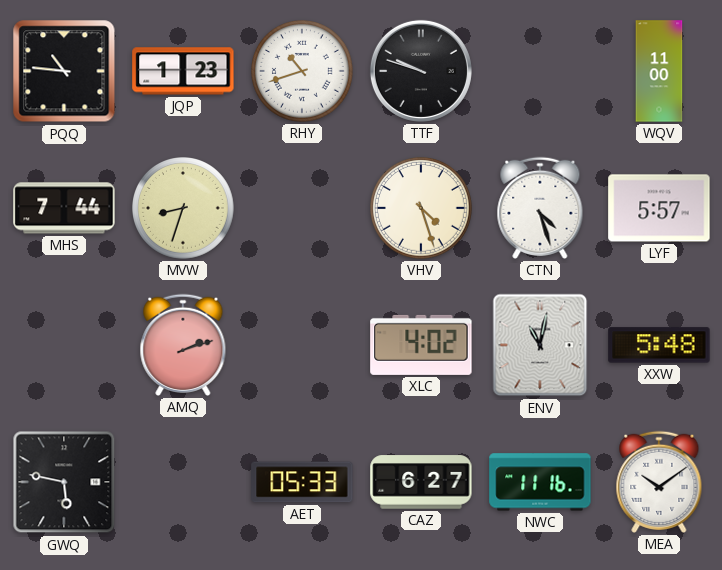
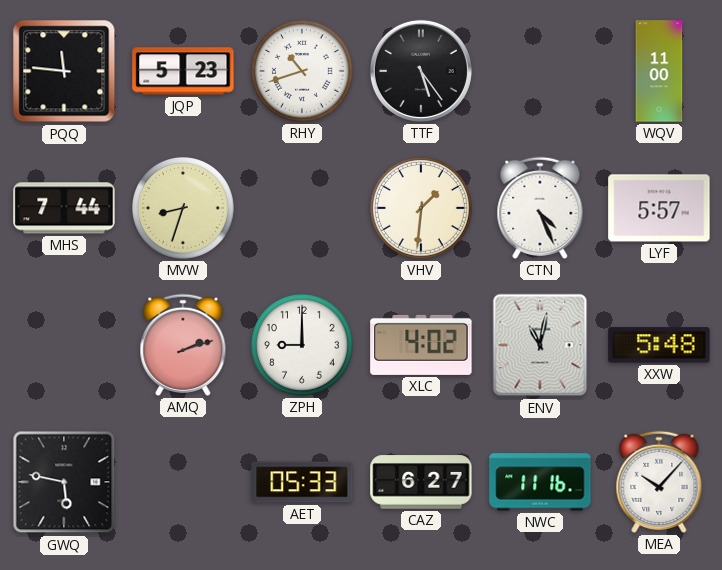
PQQ: 10:46 -> 11:46 (64, 71)
JQP: 1:23 -> 5:23 (183, 71)
TTF: 9:48 -> 5:24 (421, 71)
VHV: 4:27 -> 1:31 (422, 209)
CTN: 4:27 -> 4:26 (540, 208)
ZPH: none -> 9:00 (303, 346)
MEA: 10:09 -> 10:07 (659, 482)
